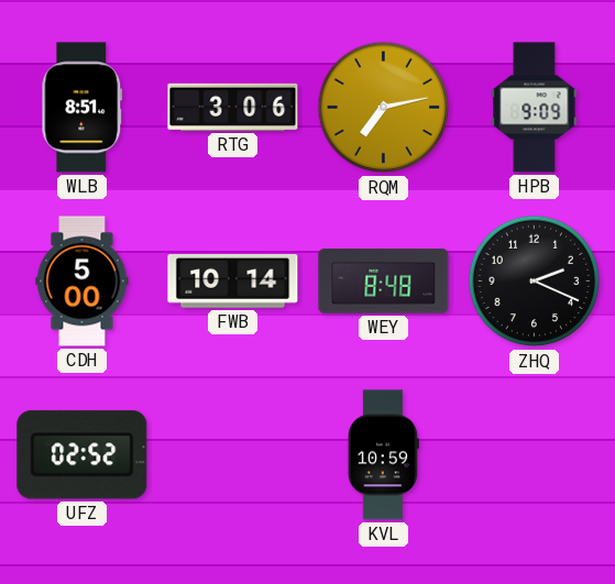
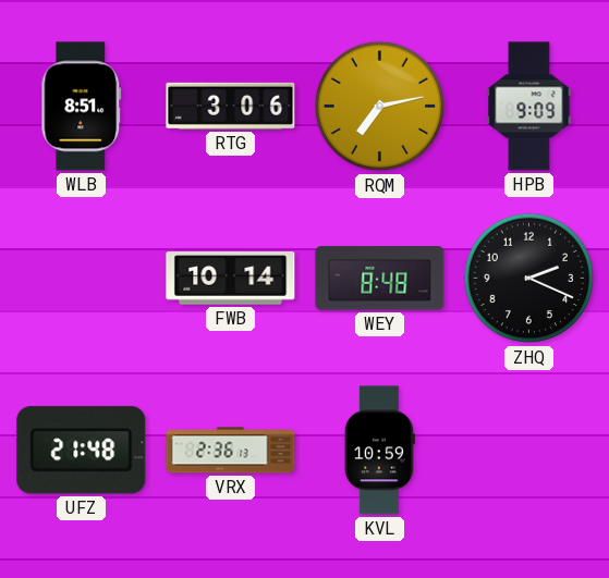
CDH: 5:00 -> none (83, 282)
UFZ: 02:52 -> 21:48 (82, 451)
VRX: none -> 2:36 (231, 451)
